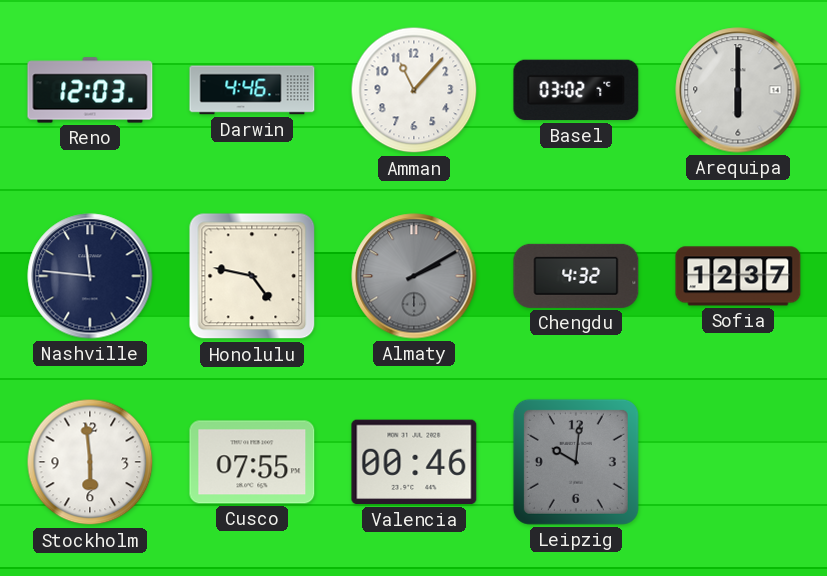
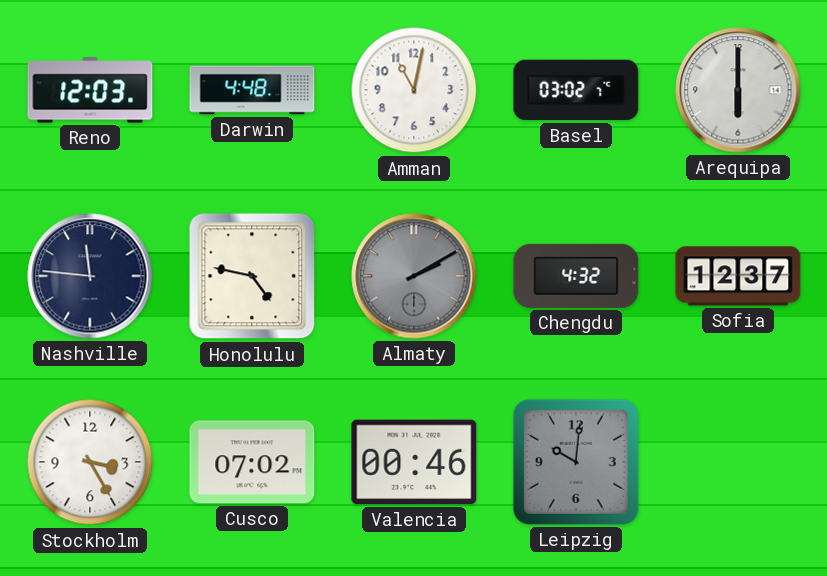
Darwin: 4:46 -> 4:48 (252, 90)
Amman: 11:07 -> 11:02 (414, 90)
Stockholm: 5:59 -> 3:25 (90, 462)
Cusco: 07:55 -> 07:02 (252, 462)
